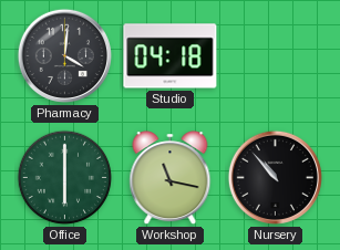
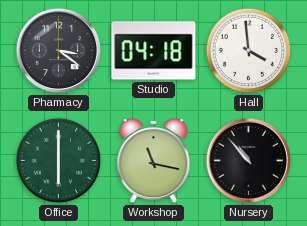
Pharmacy: 4:01 -> 3:21 (58, 50)
Hall: none -> 3:59 (249, 51)
